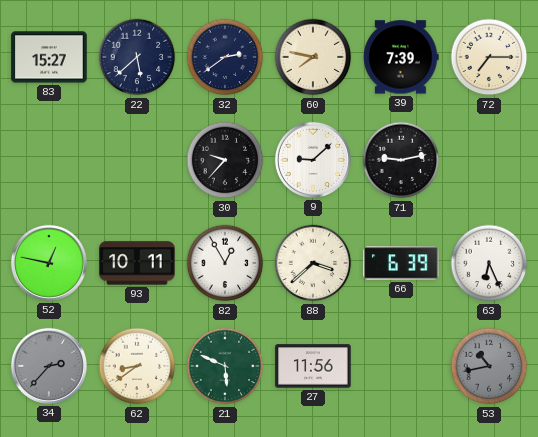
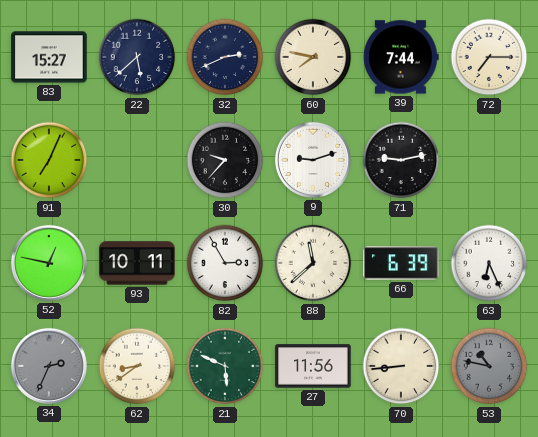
32: 2:39 -> 2:41 (225, 57)
39: 7:39 -> 7:44 (401, 57)
91: none -> 7:04 (49, 160)
9: 9:08 -> 9:12 (313, 160)
82: 12:55 -> 2:55 (225, 263)
88: 3:38 -> 11:38 (313, 263)
34: 2:37 -> 2:34 (49, 366)
70: none -> 8:44 (401, 366)
53: 10:43 -> 10:47 (489, 366)
